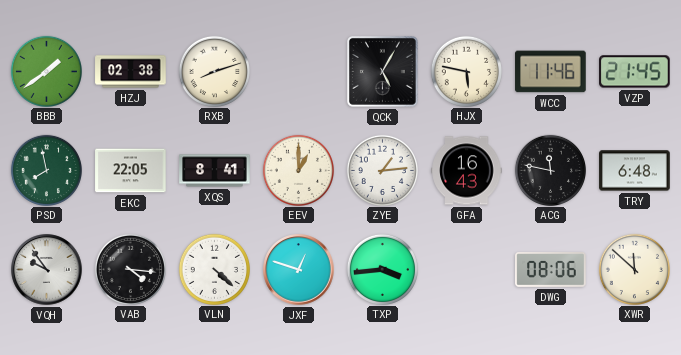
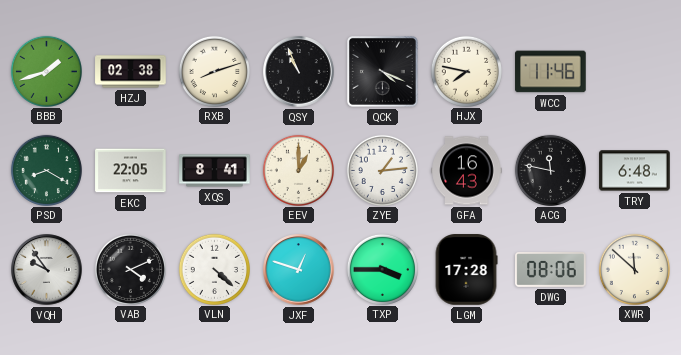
BBB: 1:39 -> 1:42 (46, 71)
QSY: none -> 10:56 (299, 72)
QCK: 5:05 -> 4:19 (382, 71)
HJX: 5:47 -> 7:47 (466, 71)
VZP: 21:45 -> none (635, 72)
PSD: 7:58 -> 8:20 (46, 170)
VAB: 4:16 -> 4:11 (130, 269)
TXP: 3:44 -> 3:45 (382, 269)
LGM: none -> 17:28 (466, 270)
